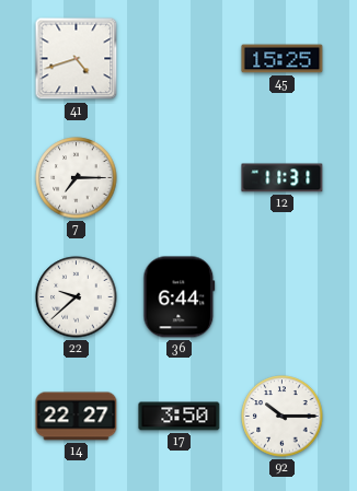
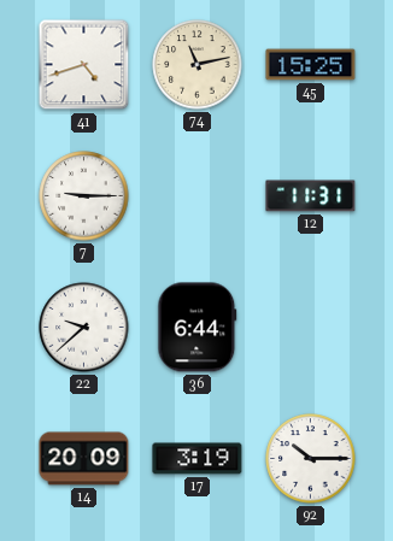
74: none -> 11:13 (198, 65)
7: 7:15 -> 9:15 (84, 196)
14: 22:27 -> 20:09 (84, 459)
17: 3:50 -> 3:19 (198, 459)
